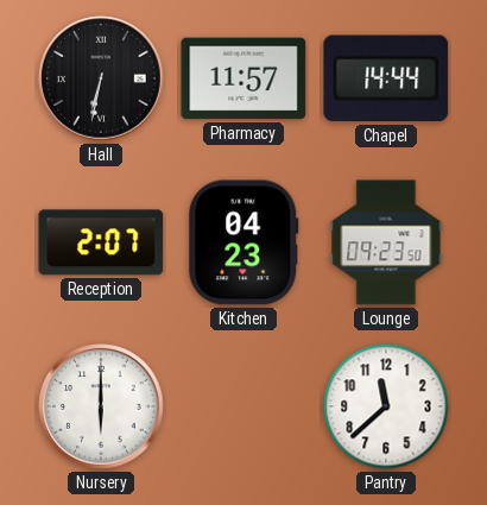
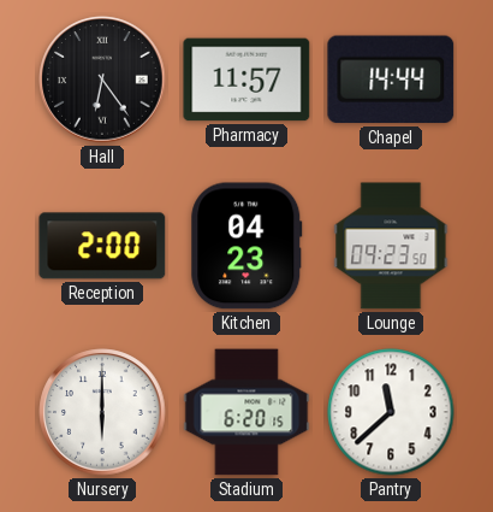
Hall: 6:32 -> 6:24 (102, 80)
Reception: 2:07 -> 2:00 (102, 246)
Stadium: none -> 6:20 (246, 412)
